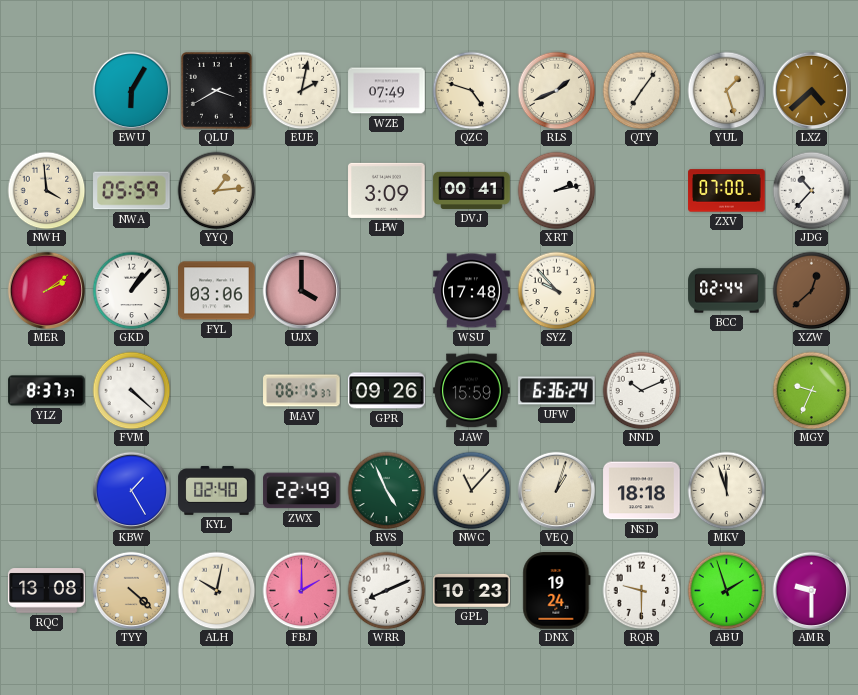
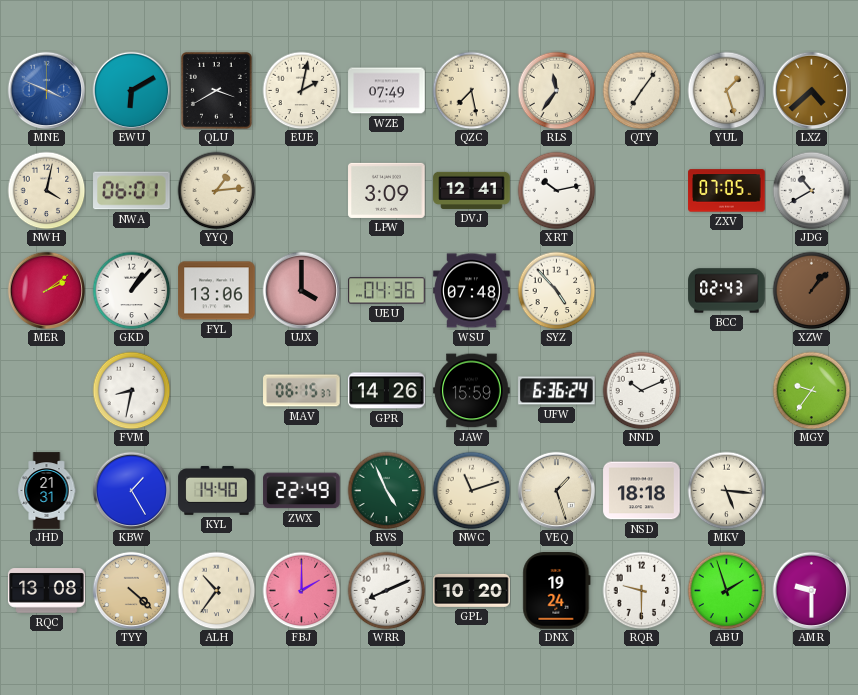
MNE: none -> 3:49 (46, 90)
EWU: 6:05 -> 6:10 (131, 90)
QZC: 4:48 -> 7:28 (471, 90)
RLS: 1:41 -> 11:36 (556, 90)
NWH: 3:59 -> 4:02 (46, 190)
NWA: 05:59 -> 06:01 (132, 191)
DVJ: 00:41 -> 12:41 (472, 190)
XRT: 2:13 -> 10:13 (556, 190)
ZXV: 07:00 -> 07:05 (727, 191)
JDG: 10:37 -> 10:40 (811, 190)
FYL: 03:06 -> 13:06 (217, 291)
UEU: none -> 04:36 (387, 291)
WSU: 17:48 -> 07:48 (472, 291)
SYZ: 9:53 -> 4:53 (556, 290)
BCC: 02:44 -> 02:43 (727, 291)
XZW: 12:38 -> 1:07 (811, 290)
YLZ: 8:37 -> none (47, 391)
FVM: 4:22 -> 8:32 (131, 390)
GPR: 09:26 -> 14:26 (387, 391)
MGY: 9:34 -> 9:36 (811, 390)
JHD: none -> 21:31 (47, 491)
KYL: 02:40 -> 14:40 (217, 490)
NWC: 11:07 -> 11:12 (471, 490)
VEQ: 1:03 -> 1:27 (556, 490)
MKV: 11:57 -> 5:16 (726, 490)
ALH: 10:02 -> 10:36 (216, 590)
GPL: 10:23 -> 10:20 (472, 590)
